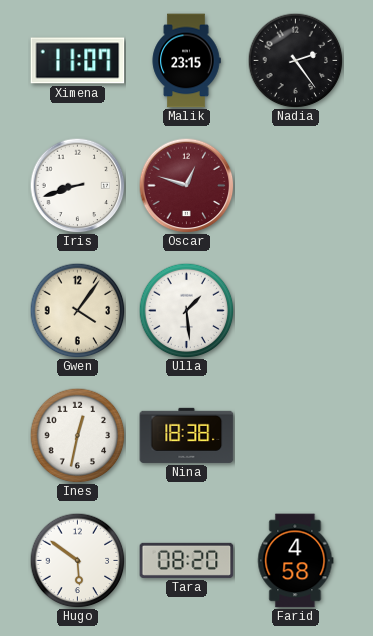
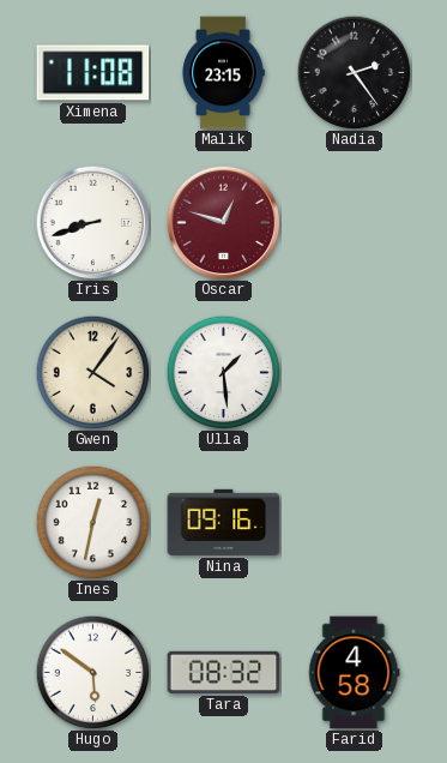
Ximena: 11:07 -> 11:08 (93, 73)
Nina: 18:38 -> 09:16 (224, 522)
Tara: 08:20 -> 08:32 (224, 672)
